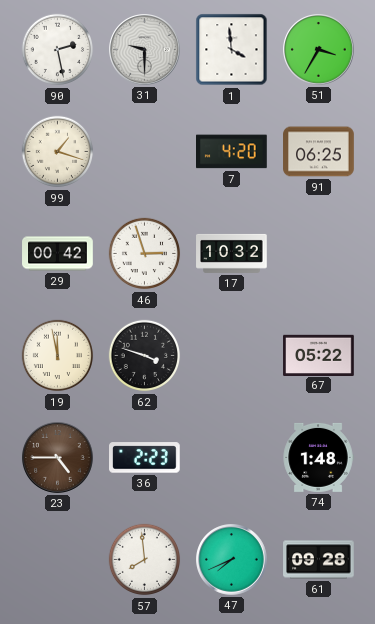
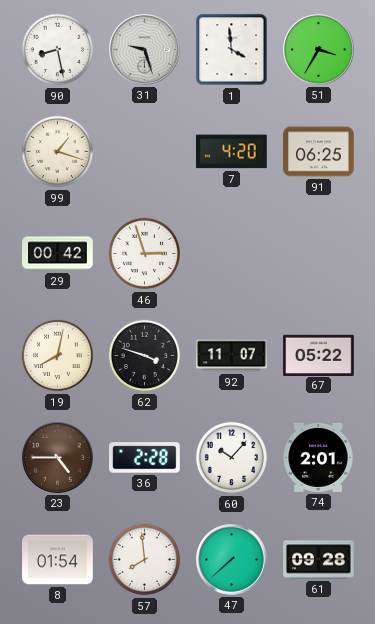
90: 2:28 -> 8:28 (58, 50)
31: 9:30 -> 9:27 (145, 50)
17: 10:32 -> none (232, 253)
19: 11:58 -> 8:02 (58, 356)
92: none -> 11:07 (232, 356)
36: 2:23 -> 2:28 (145, 458)
60: none -> 10:07 (232, 458)
74: 1:48 -> 2:01 (318, 457)
8: none -> 01:54 (58, 560)
47: 7:41 -> 7:38 (232, 560)
